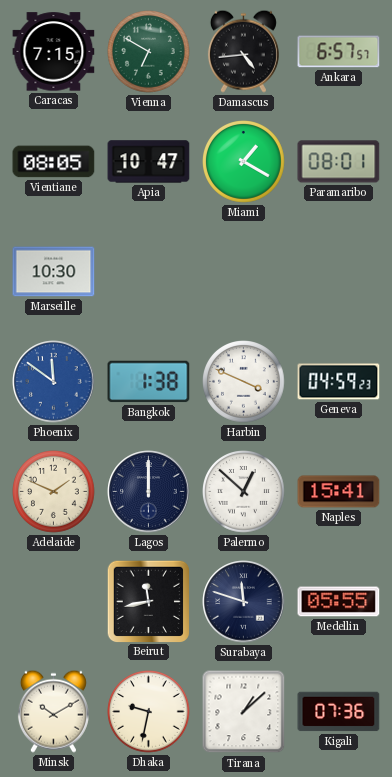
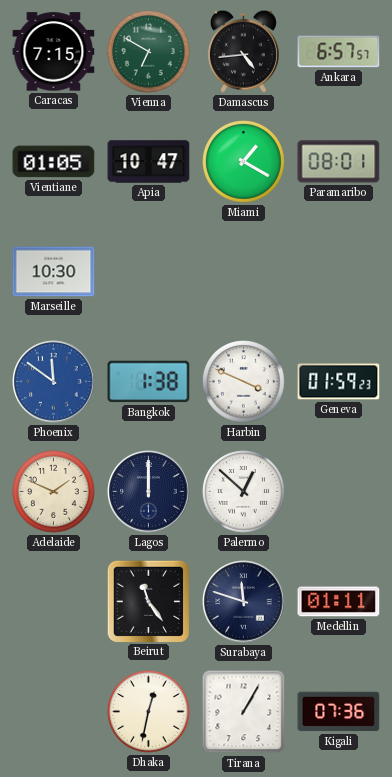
Vientiane: 08:05 -> 01:05 (54, 162)
Geneva: 04:59 -> 01:59 (339, 382)
Naples: 15:41 -> none (339, 492)
Beirut: 11:43 -> 11:24 (148, 601)
Medellin: 05:55 -> 01:11 (339, 602)
Minsk: 10:10 -> none (53, 711)
Dhaka: 9:32 -> 12:32 (149, 712)
Tirana: 1:08 -> 1:05 (244, 712)
